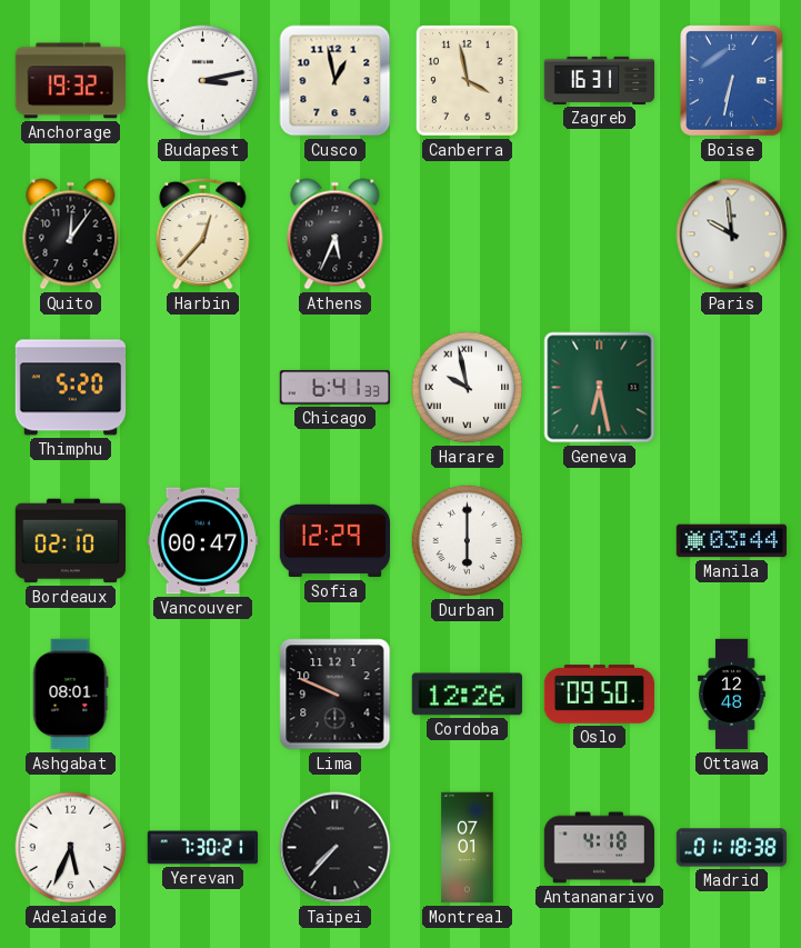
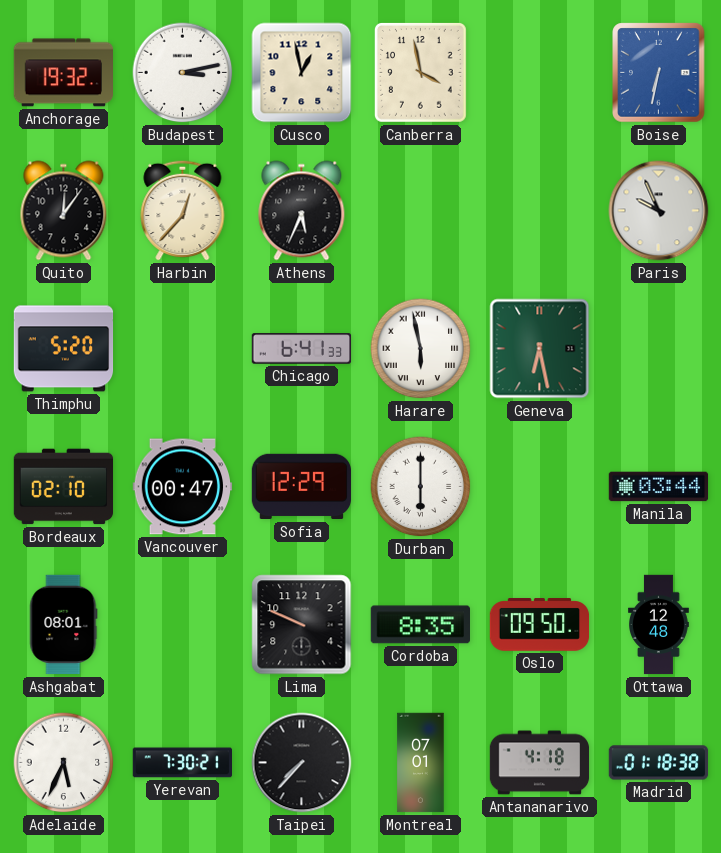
Zagreb: 16:31 -> none (600, 80)
Paris: 9:59 -> 9:56 (659, 211)
Harare: 9:58 -> 5:58 (421, 349)
Cordoba: 12:26 -> 8:35 (420, 625)
